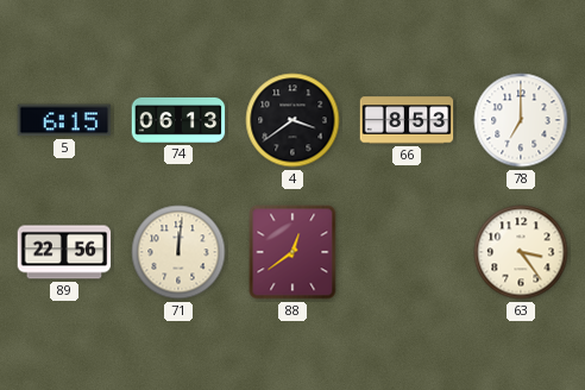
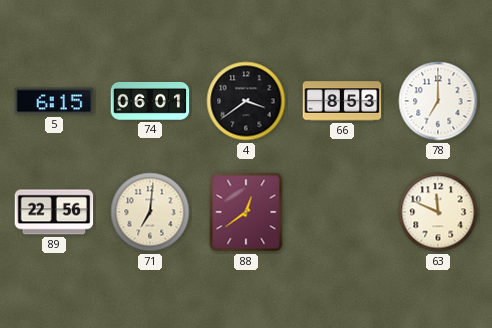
74: 06:13 -> 06:01 (150, 101)
71: 12:01 -> 7:01 (150, 212)
63: 3:24 -> 11:49 (438, 212)
